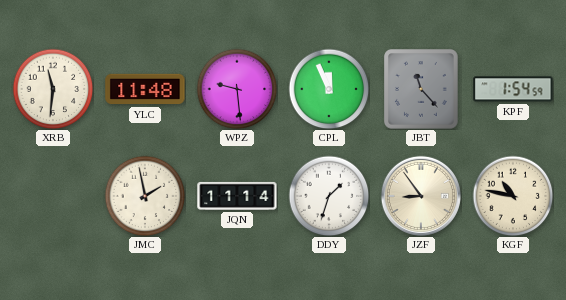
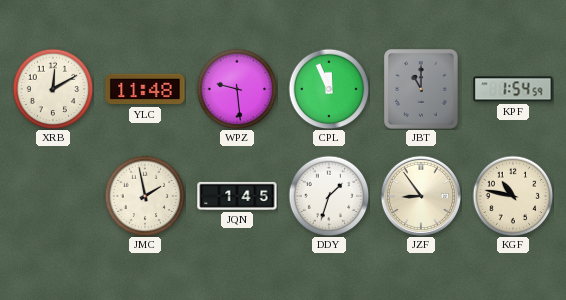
XRB: 11:31 -> 12:10 (53, 89)
JBT: 11:23 -> 11:00 (422, 90)
JQN: 11:14 -> 1:45 (237, 196)
